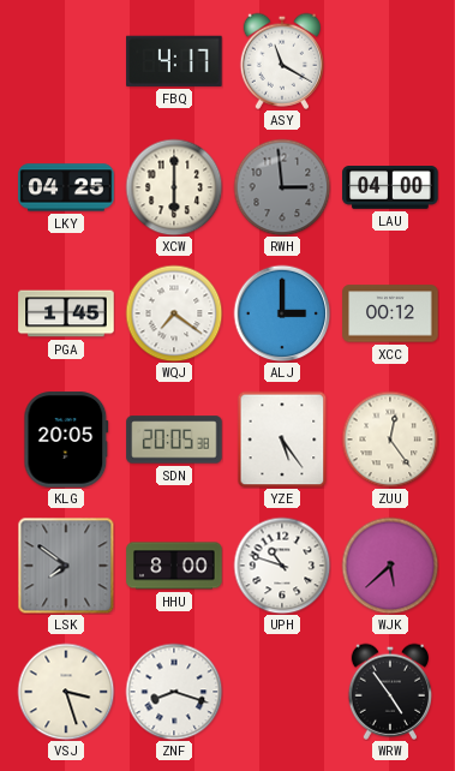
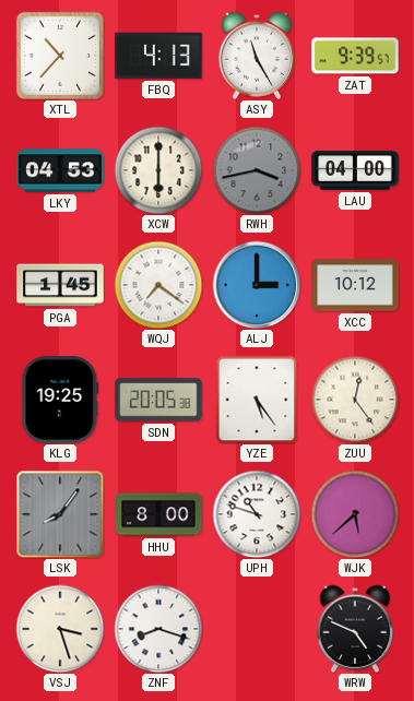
XTL: none -> 10:37 (60, 56)
FBQ: 4:17 -> 4:13 (158, 56)
ASY: 11:20 -> 11:25 (256, 56)
ZAT: none -> 9:39 (355, 56)
LKY: 04:25 -> 04:53 (60, 170)
RWH: 2:59 -> 3:43 (257, 170)
XCC: 00:12 -> 10:12 (355, 285)
KLG: 20:05 -> 19:25 (60, 400)
LSK: 7:51 -> 8:06 (60, 514)
WRW: 4:54 -> 4:49 (354, 629)
